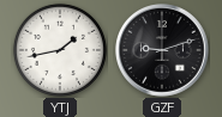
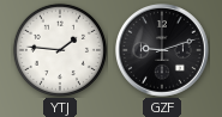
YTJ: 1:43 -> 1:46 (60, 50)
